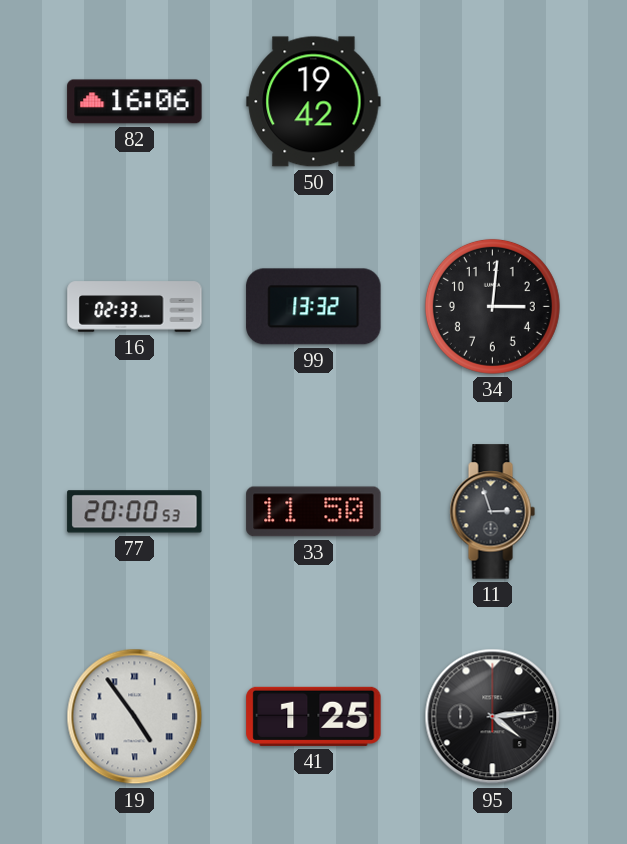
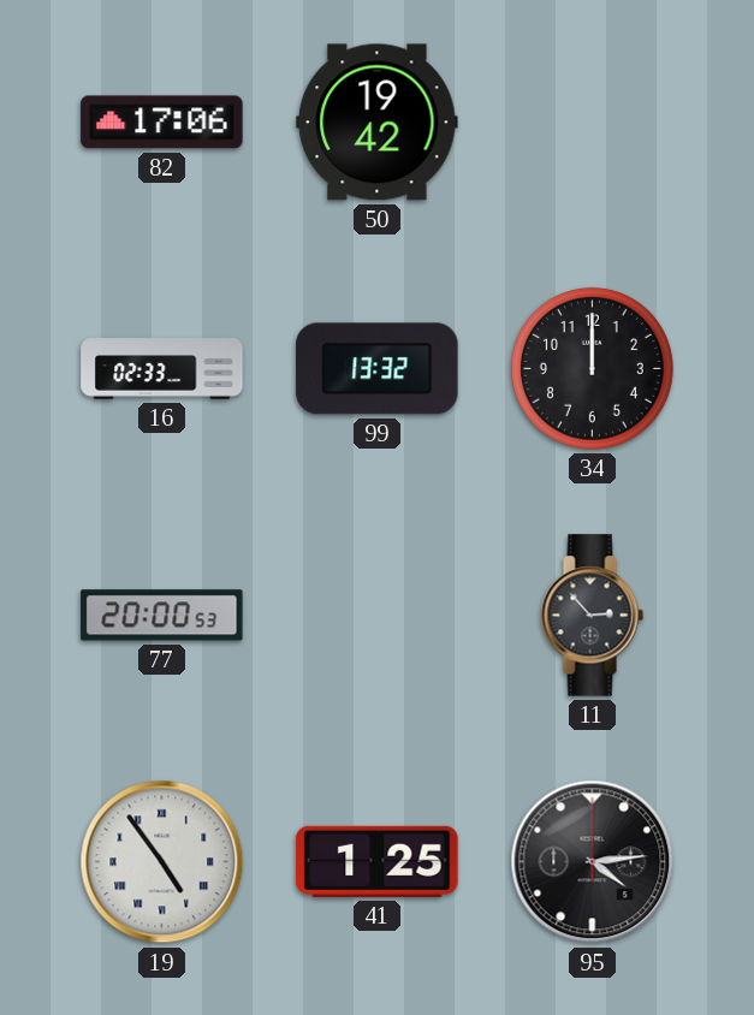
82: 16:06 -> 17:06 (162, 123)
34: 3:01 -> 12:00 (592, 368)
33: 11:50 -> none (314, 512)
11: 2:57 -> 2:53 (592, 616)
